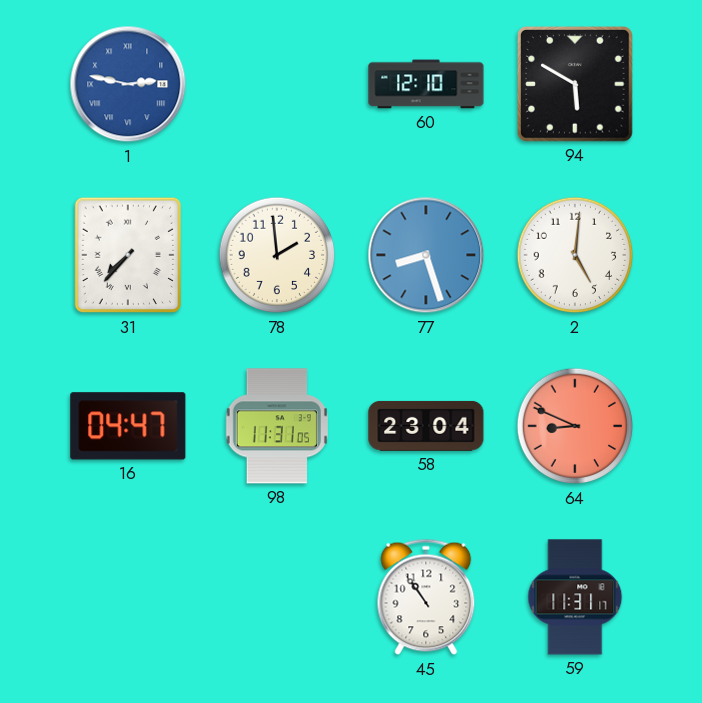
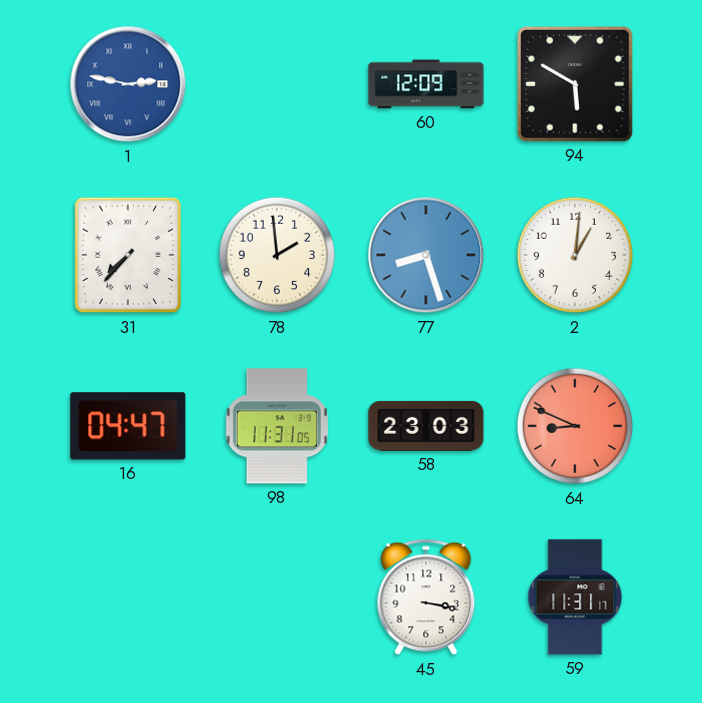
60: 12:10 -> 12:09 (426, 84)
2: 5:01 -> 1:01 (575, 255)
58: 23:04 -> 23:03 (426, 426)
45: 10:54 -> 3:17 (426, 597)
